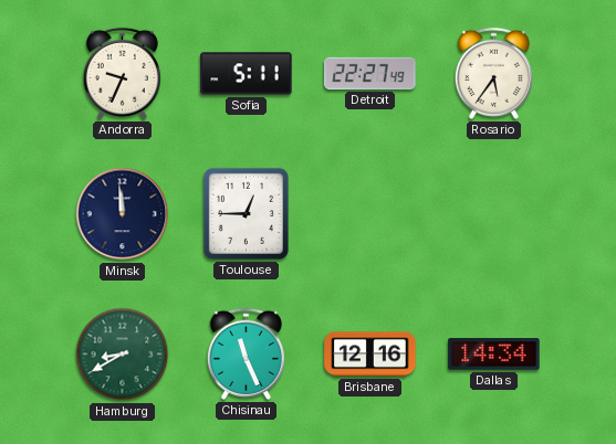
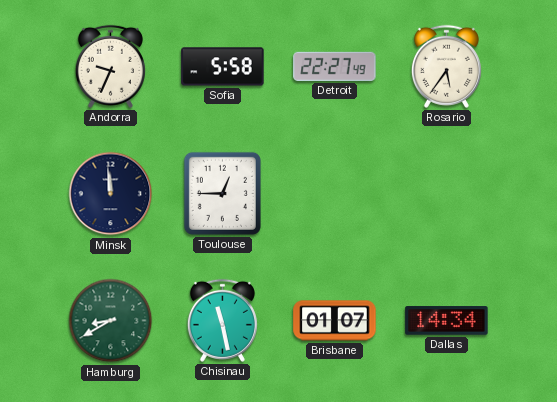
Sofia: 5:11 -> 5:58 (223, 67)
Chisinau: 11:26 -> 11:28 (222, 320)
Brisbane: 12:16 -> 01:07 (335, 321)
